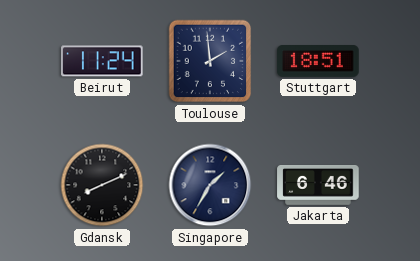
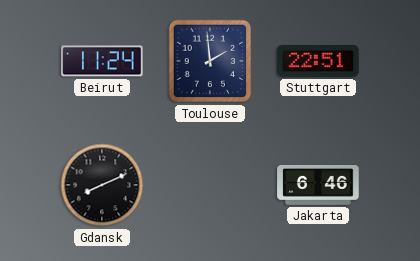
Stuttgart: 18:51 -> 22:51 (318, 62)
Singapore: 1:35 -> none (210, 185)
